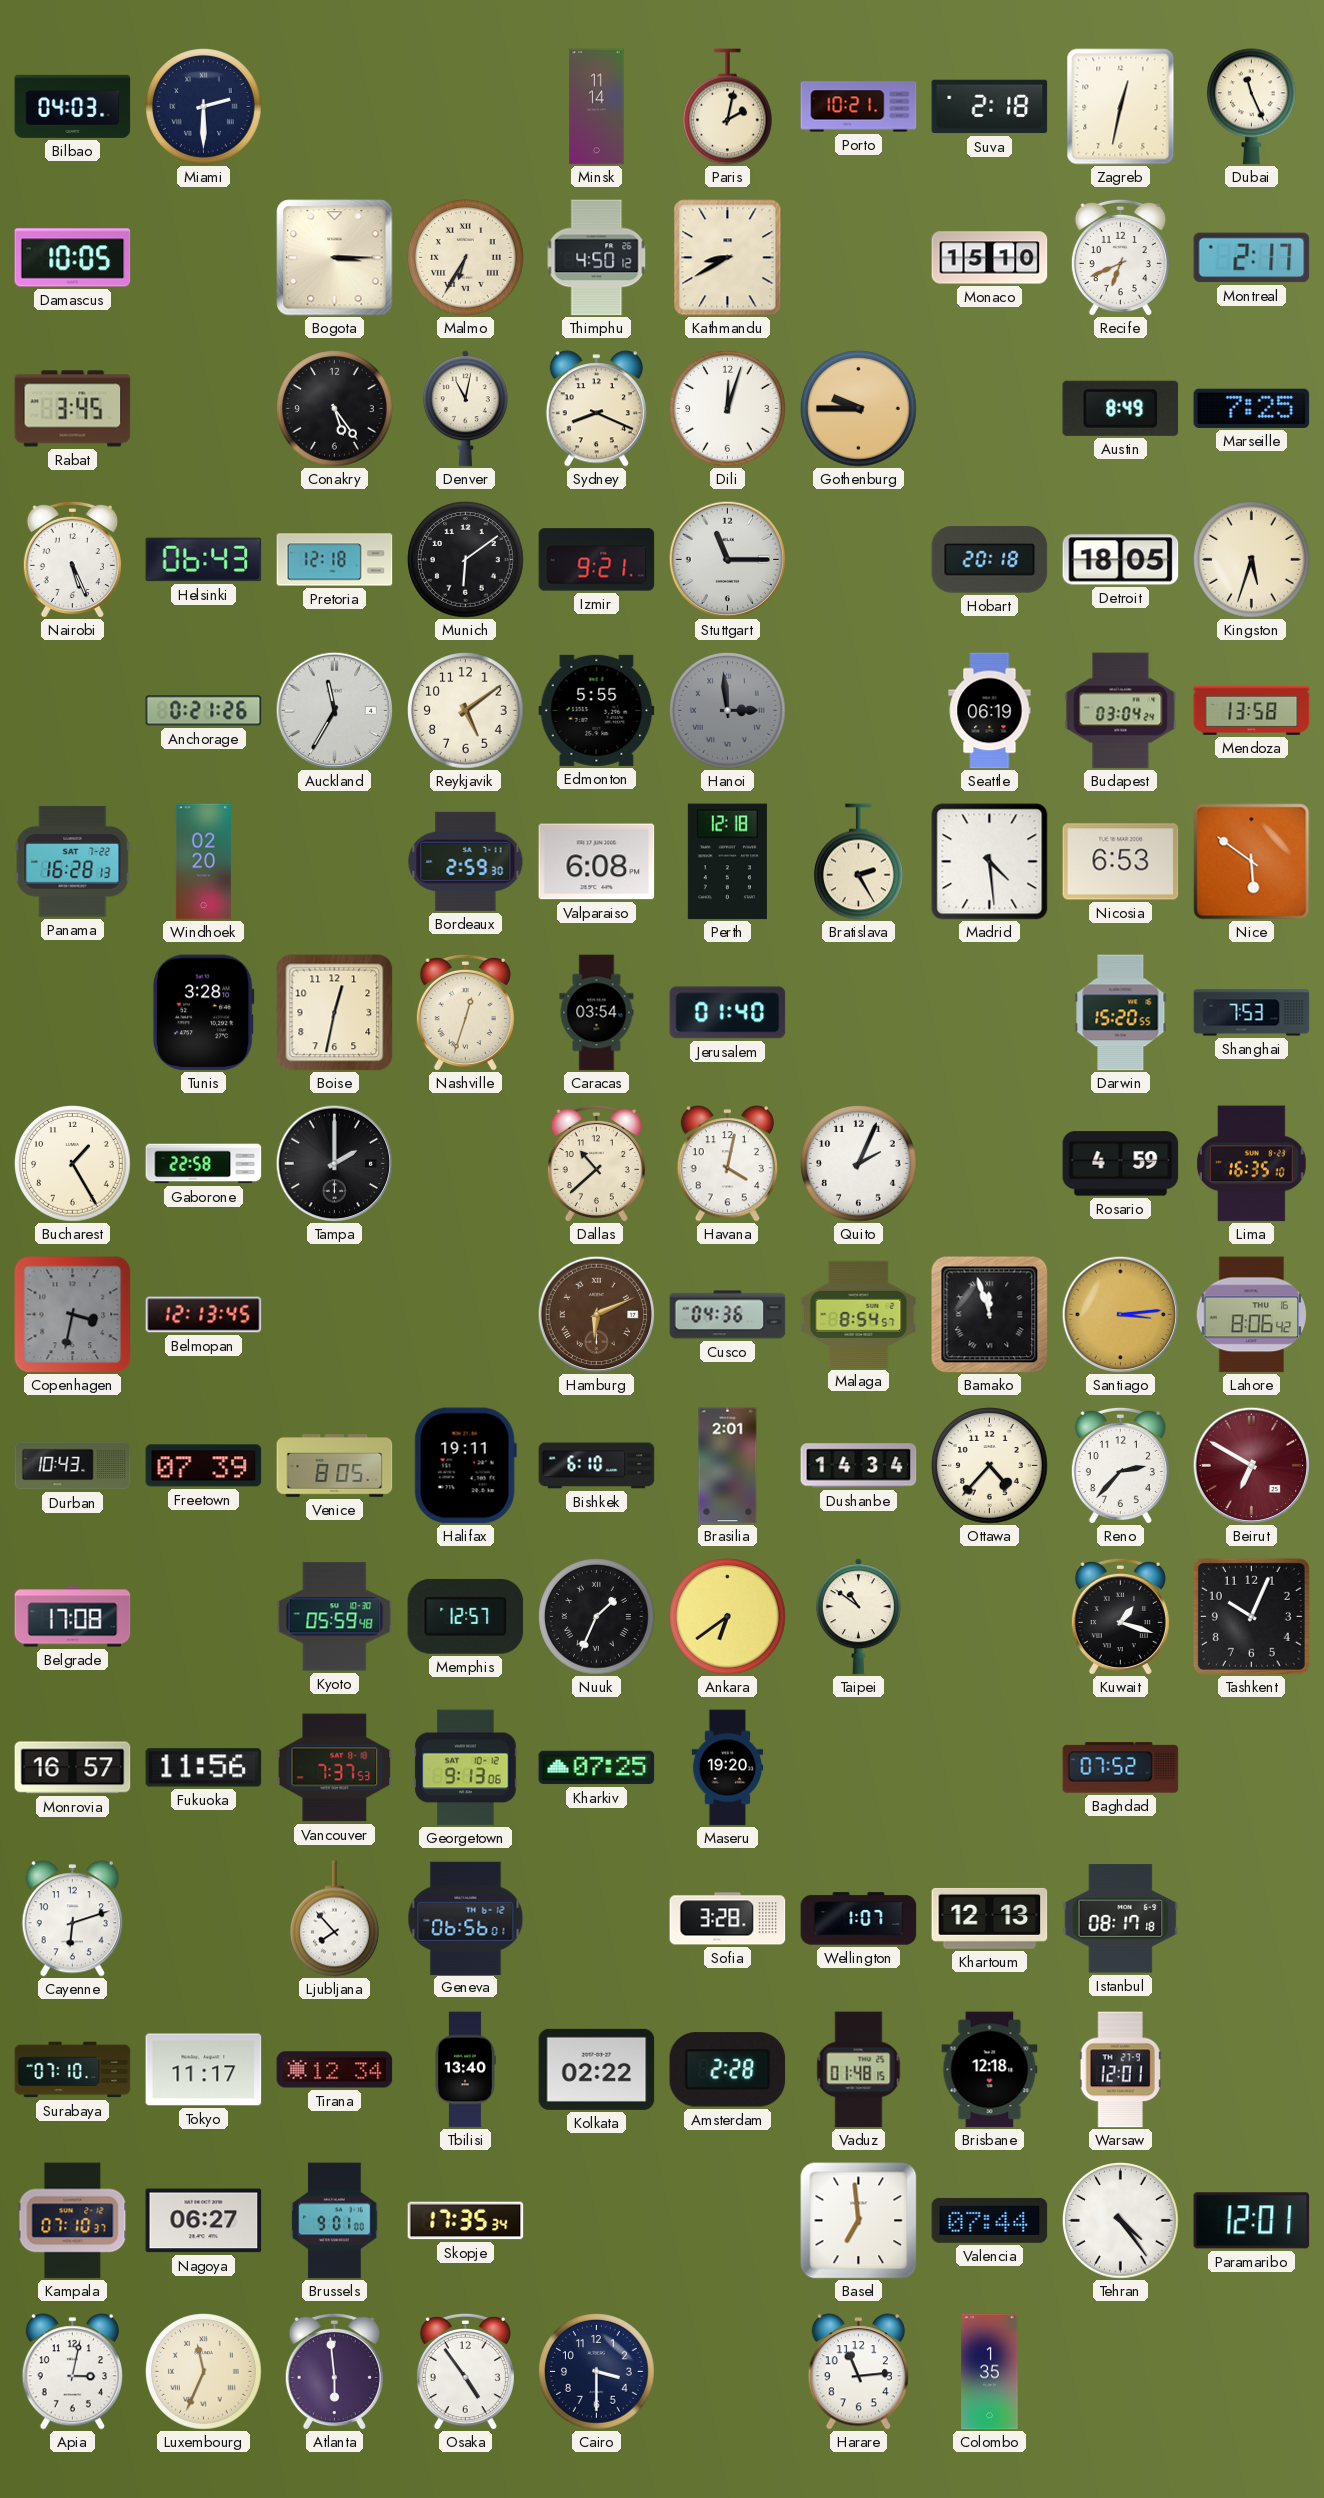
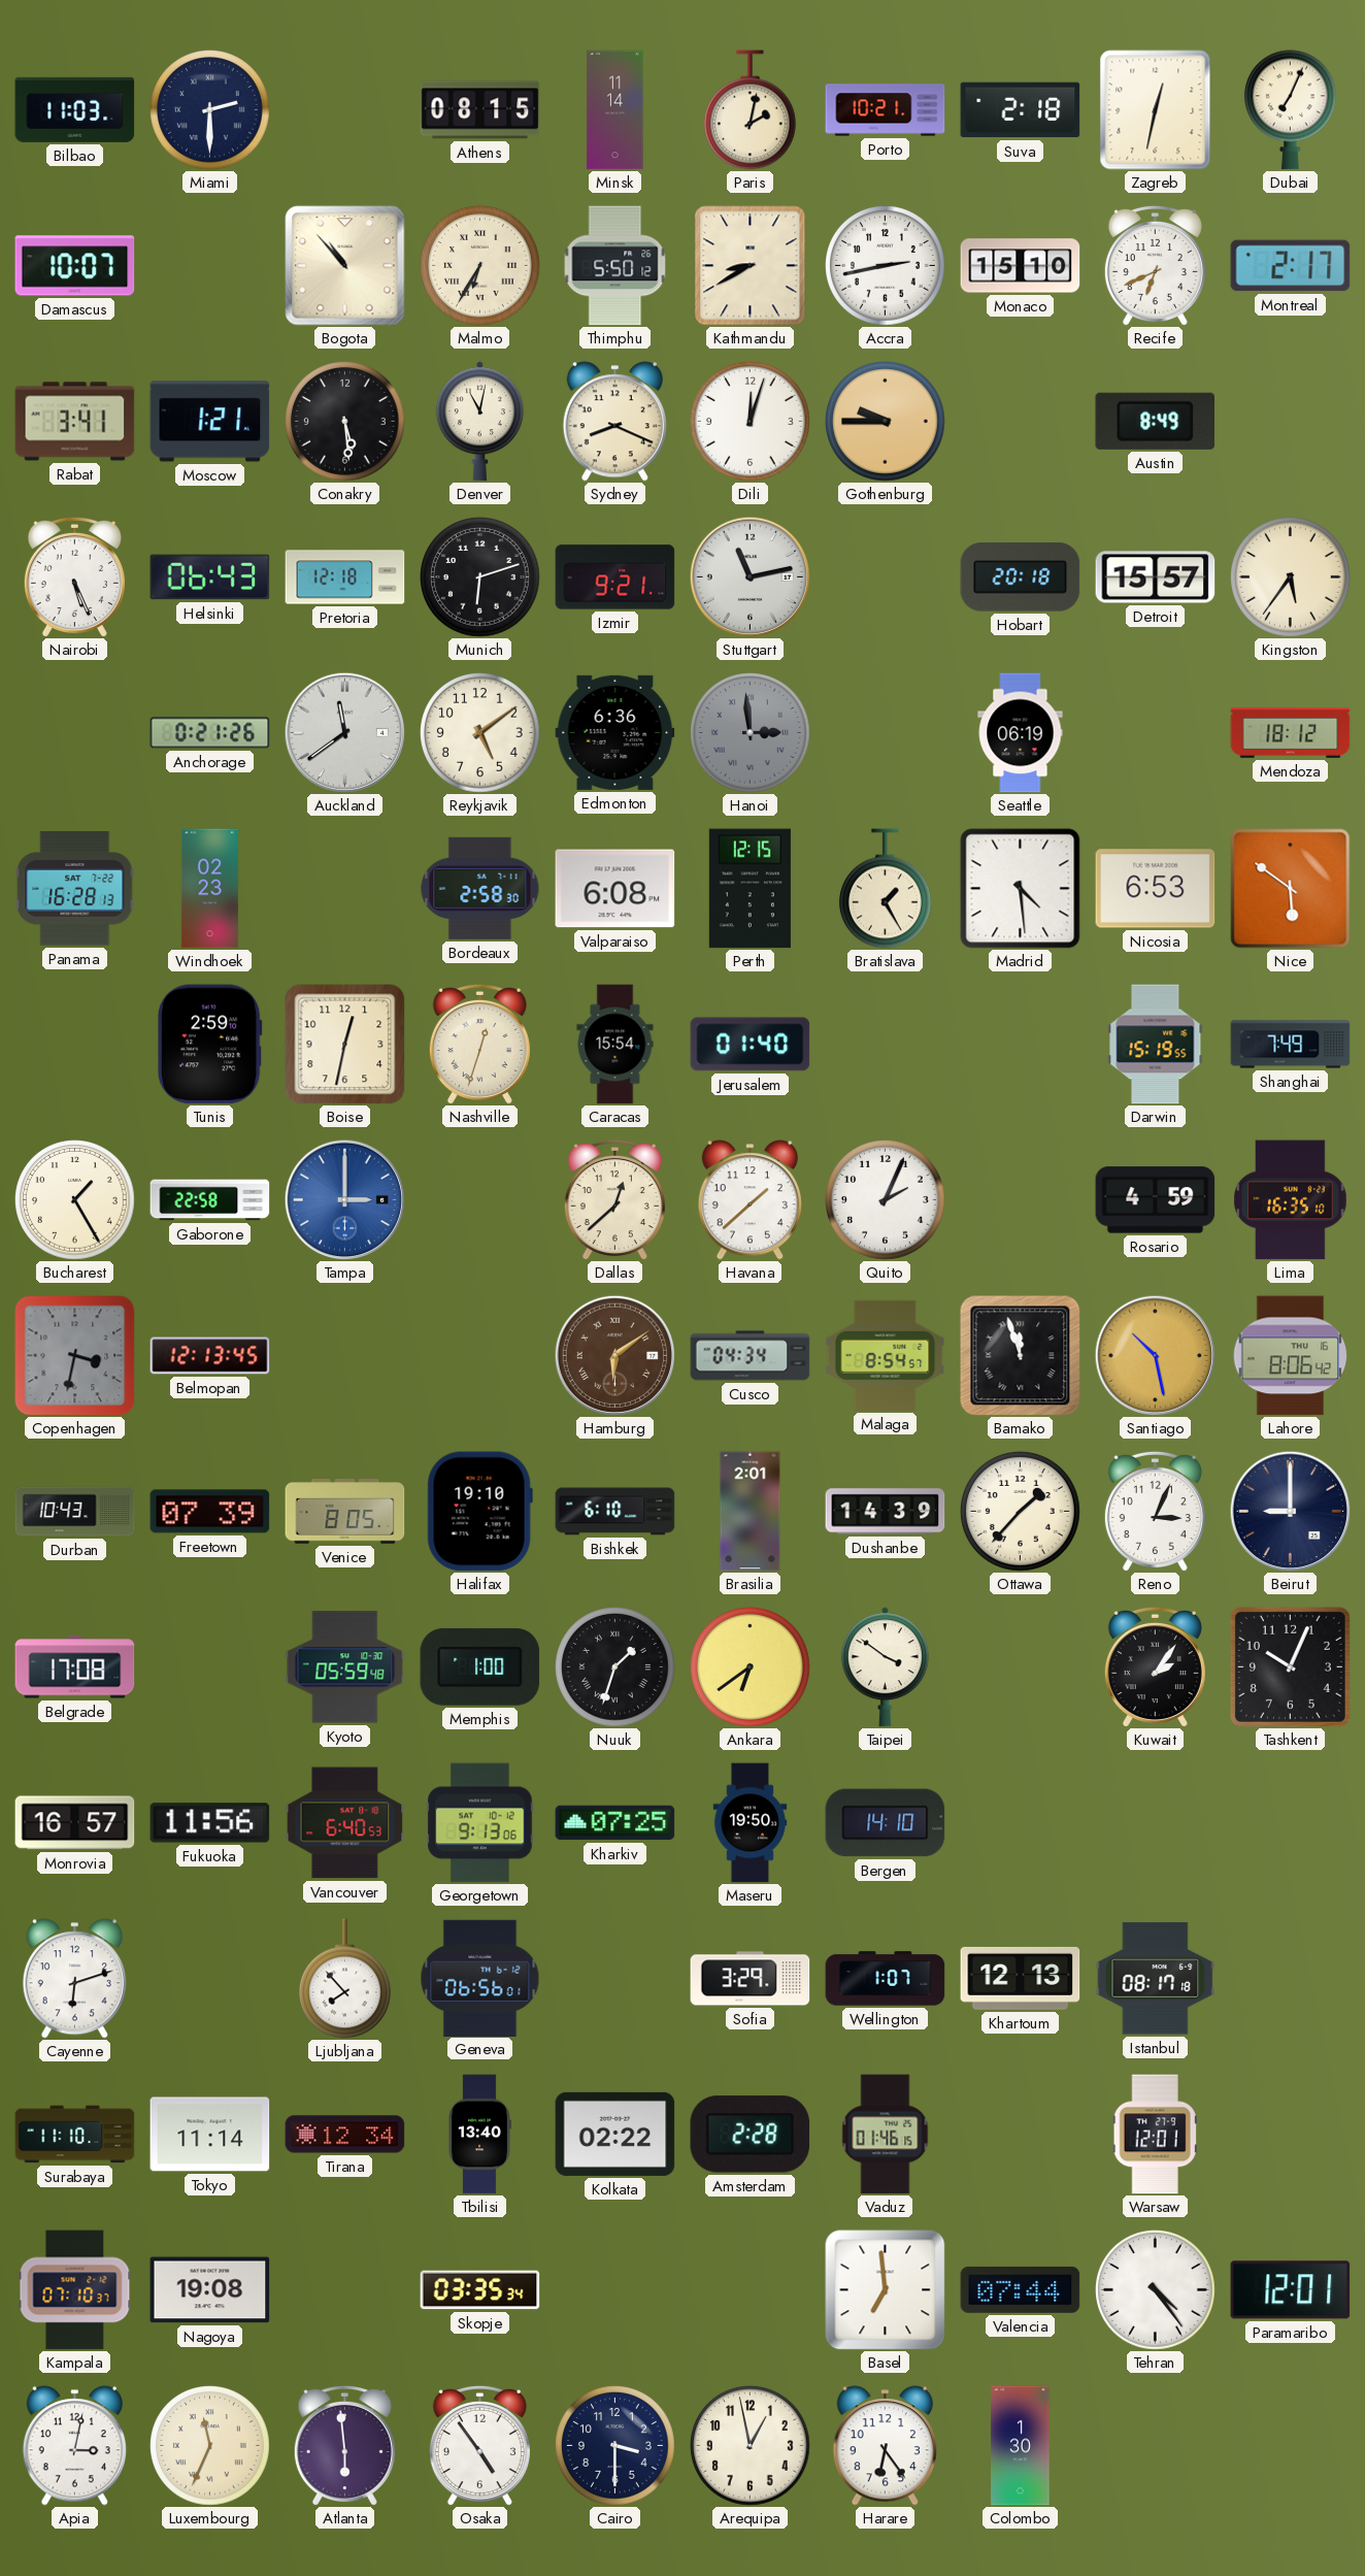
Bilbao: 04:03 -> 11:03 (75, 109)
Athens: none -> 08:15 (480, 110)
Dubai: 11:26 -> 7:04 (1290, 110)
Damascus: 10:05 -> 10:07 (75, 266)
Bogota: 3:15 -> 10:53 (345, 266)
Thimphu: 4:50 -> 5:50 (615, 266)
Accra: none -> 2:43 (886, 266)
Rabat: 3:45 -> 3:41 (75, 422)
Moscow: none -> 1:21 (210, 422)
Conakry: 5:24 -> 5:29 (345, 422)
Marseille: 7:25 -> none (1252, 408)
Munich: 6:09 -> 6:12 (480, 577)
Stuttgart: 11:15 -> 11:13 (750, 576)
Detroit: 18:05 -> 15:57 (1156, 577)
Kingston: 5:33 -> 5:36 (1291, 577)
Auckland: 11:35 -> 11:39 (344, 732)
Edmonton: 5:55 -> 6:36 (615, 732)
Budapest: 03:04 -> none (1121, 711)
Mendoza: 13:58 -> 18:12 (1291, 732)
Windhoek: 02:20 -> 02:23 (209, 889)
Bordeaux: 2:59 -> 2:58 (480, 888)
Perth: 12:18 -> 12:15 (750, 889)
Bratislava: 2:25 -> 1:25 (885, 889)
Tunis: 3:28 -> 2:59 (209, 1045)
Caracas: 03:54 -> 15:54 (615, 1045)
Darwin: 15:20 -> 15:19 (1156, 1045)
Shanghai: 7:53 -> 7:49 (1291, 1045)
Tampa: 2:00 -> 3:00 (344, 1199)
Tampa dial: black -> blue (344, 1199)
Dallas: 10:38 -> 12:38 (614, 1199)
Havana: 4:02 -> 1:38 (750, 1200)
Hamburg: 6:11 -> 6:09 (614, 1355)
Cusco: 04:36 -> 04:34 (751, 1356)
Santiago: 3:14 -> 10:28 (1155, 1355)
Halifax: 19:11 -> 19:10 (479, 1512)
Dushanbe: 14:34 -> 14:39 (886, 1512)
Ottawa: 4:37 -> 1:37 (1021, 1512)
Reno: 2:37 -> 3:04 (1155, 1511)
Beirut: 6:50 -> 9:00 (1290, 1511)
Beirut dial: burgundy -> navy (1290, 1511)
Memphis: 12:57 -> 1:00 (480, 1666)
Nuuk: 1:34 -> 1:33 (615, 1667)
Taipei: 10:51 -> 3:51 (885, 1667)
Kuwait: 1:18 -> 2:06 (1155, 1666)
Vancouver: 7:37 -> 6:40 (345, 1823)
Maseru: 19:20 -> 19:50 (751, 1823)
Bergen: none -> 14:10 (886, 1823)
Baghdad: 07:52 -> none (1121, 1768)
Sofia: 3:28 -> 3:29 (751, 1979)
Surabaya: 07:10 -> 11:10 (75, 2135)
Tokyo: 11:17 -> 11:14 (210, 2135)
Vaduz: 01:48 -> 01:46 (886, 2135)
Brisbane: 12:18 -> none (990, 2070)
Nagoya: 06:27 -> 19:08 (210, 2290)
Brussels: 9:01 -> none (335, 2221)
Skopje: 17:35 -> 03:35 (480, 2290)
Arequipa: none -> 12:58 (751, 2446)
Harare: 11:14 -> 6:24 (885, 2446)
Colombo: 1:35 -> 1:30 (1021, 2446)
